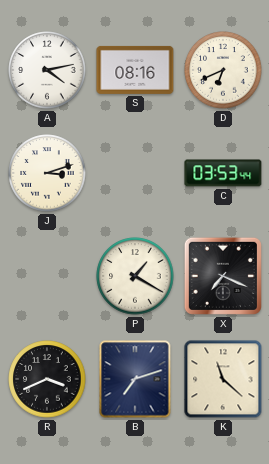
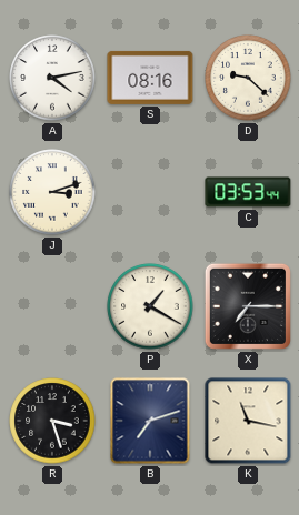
D: 6:41 -> 9:22 (248, 78)
X: 7:19 -> 7:15 (248, 306)
R: 3:41 -> 3:27 (52, 421)
K: 11:22 -> 11:17 (248, 421)
